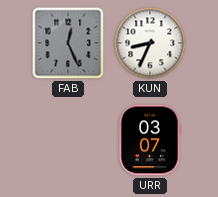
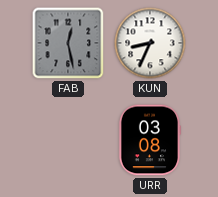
FAB: 12:26 -> 12:28 (68, 43)
URR: 03:07 -> 03:08 (149, 140)
